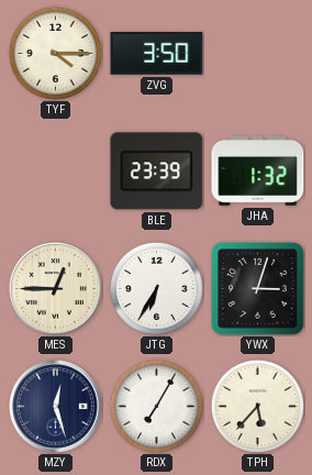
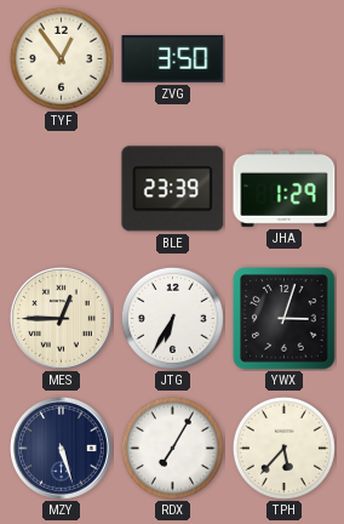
TYF: 4:15 -> 12:54 (61, 58)
JHA: 1:32 -> 1:29 (285, 188)
MZY: 12:27 -> 5:27 (61, 448)
